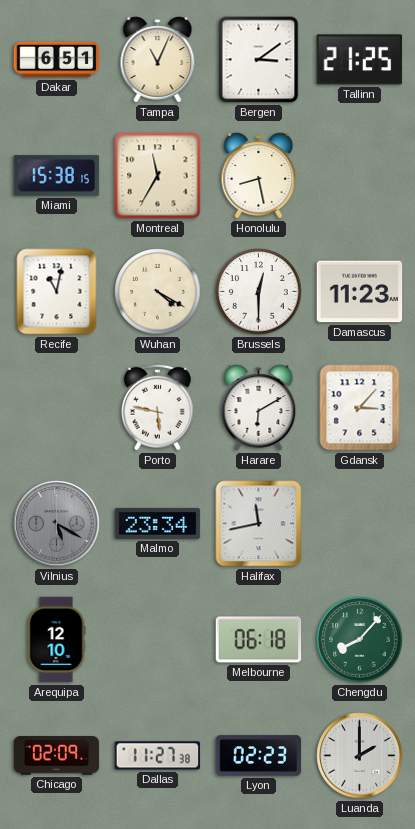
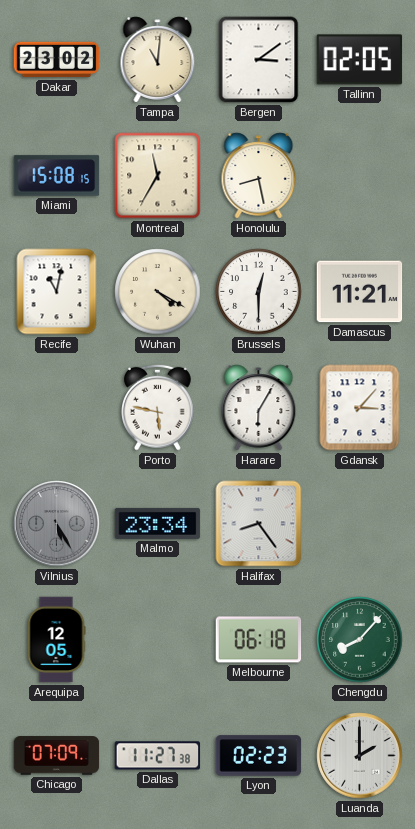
Dakar: 6:51 -> 23:02 (57, 60)
Tampa: 11:04 -> 11:01 (158, 60)
Tallinn: 21:25 -> 02:05 (360, 60)
Miami: 15:38 -> 15:08 (57, 176)
Damascus: 11:23 -> 11:21 (360, 292)
Harare: 6:10 -> 6:05 (259, 408)
Vilnius: 5:20 -> 5:25 (57, 524)
Halifax: 11:43 -> 8:24 (259, 524)
Arequipa: 12:10 -> 12:05 (56, 640)
Chicago: 02:09 -> 07:09 (57, 756)
